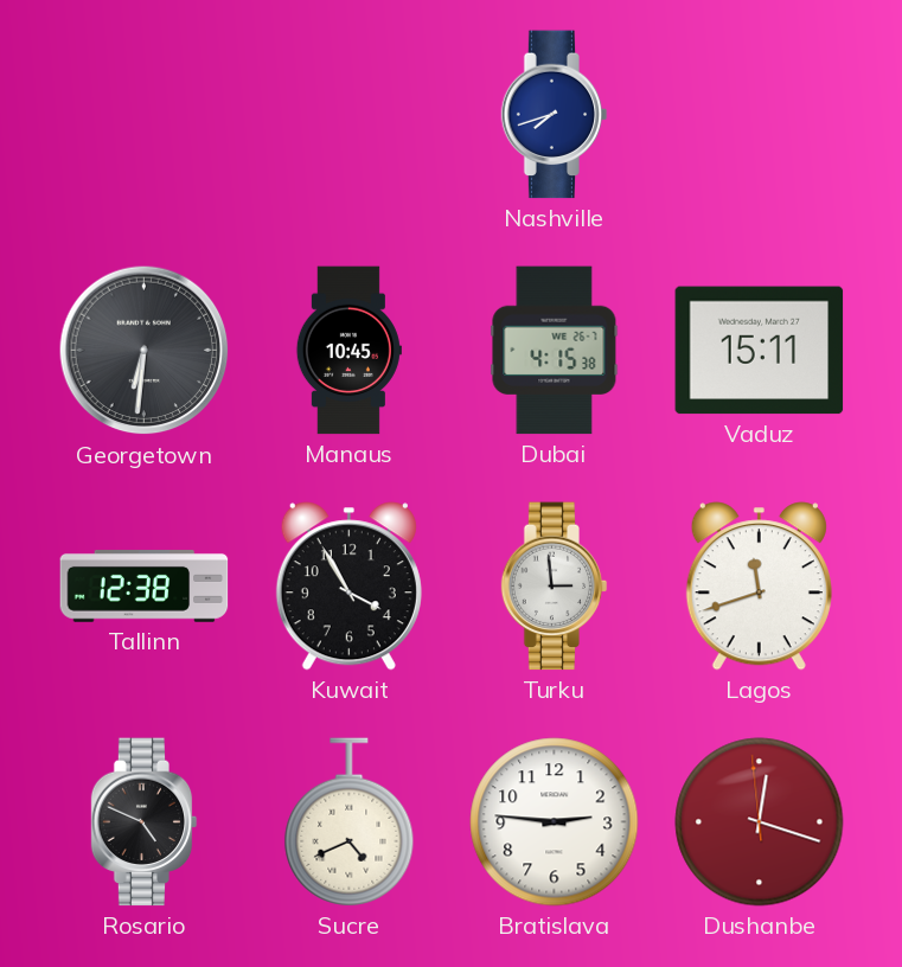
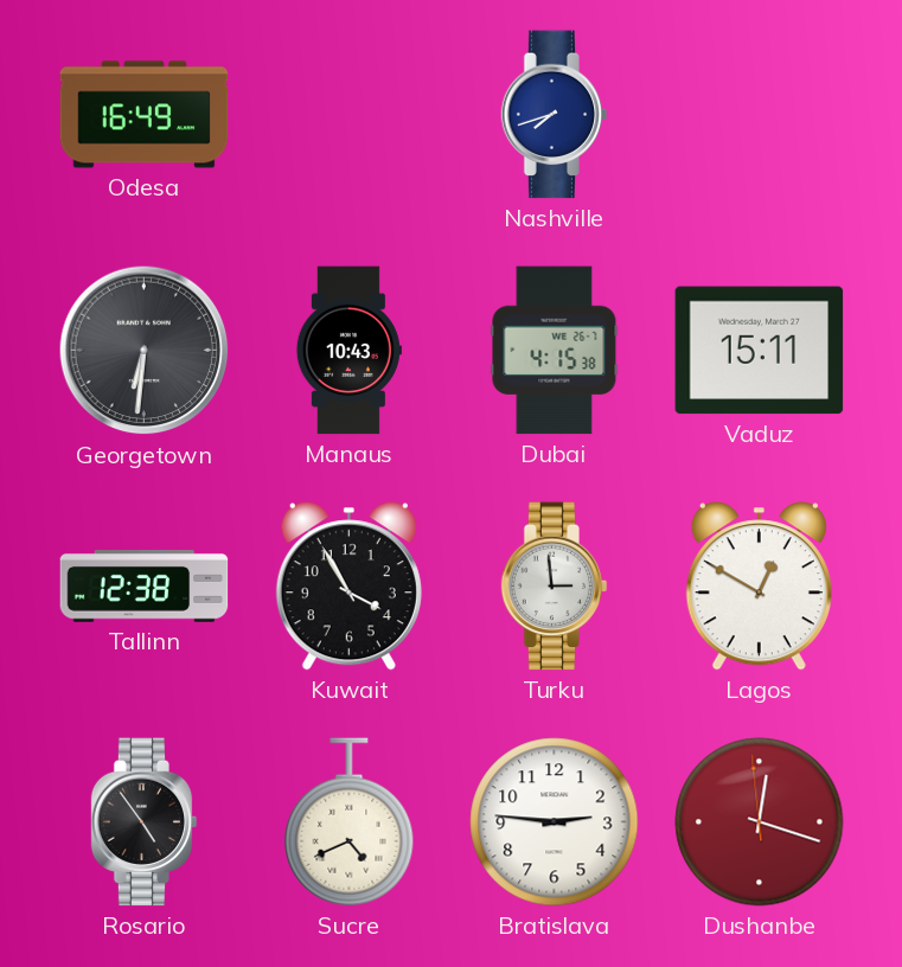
Odesa: none -> 16:49 (145, 115)
Manaus: 10:45 -> 10:43 (348, 351)
Lagos: 11:42 -> 12:50 (759, 587)
Rosario: 4:49 -> 4:54 (145, 822)
